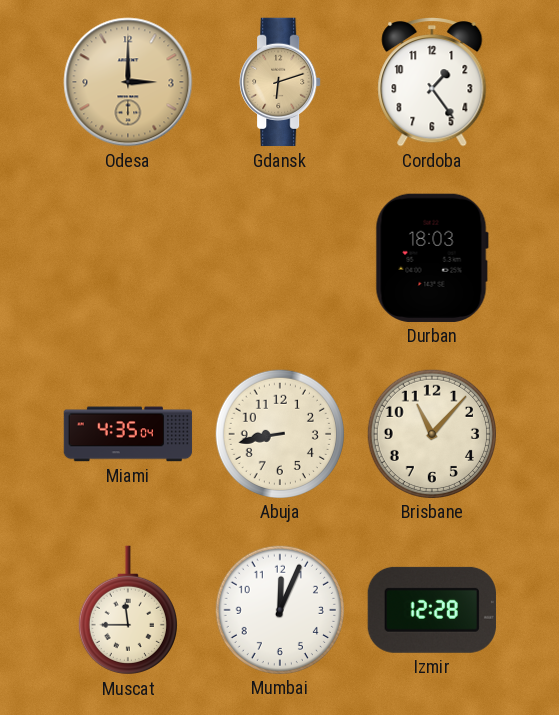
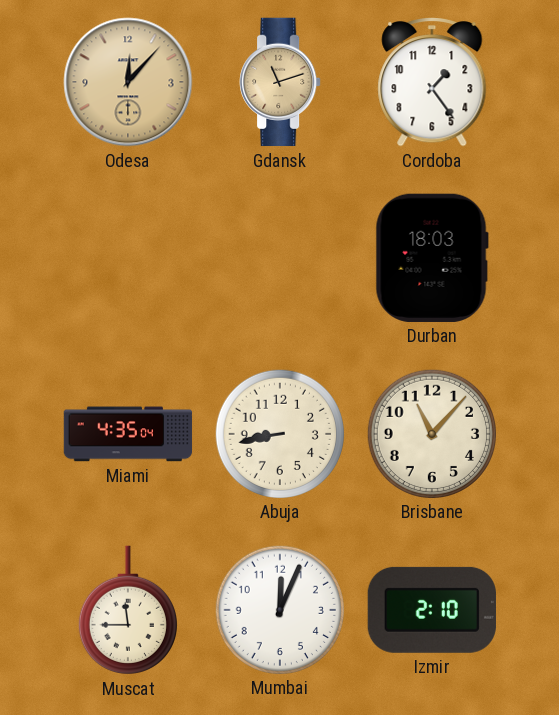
Odesa: 3:00 -> 12:07 (128, 82)
Gdansk: 6:12 -> 11:12 (280, 82)
Izmir: 12:28 -> 2:10 (432, 610)
